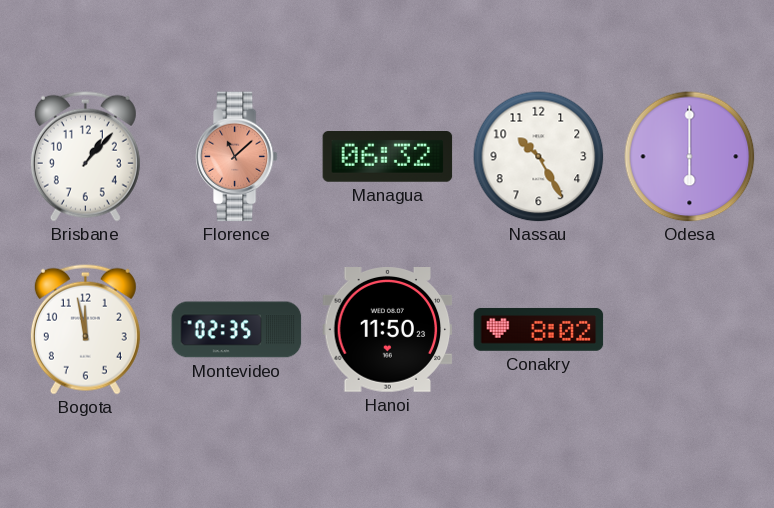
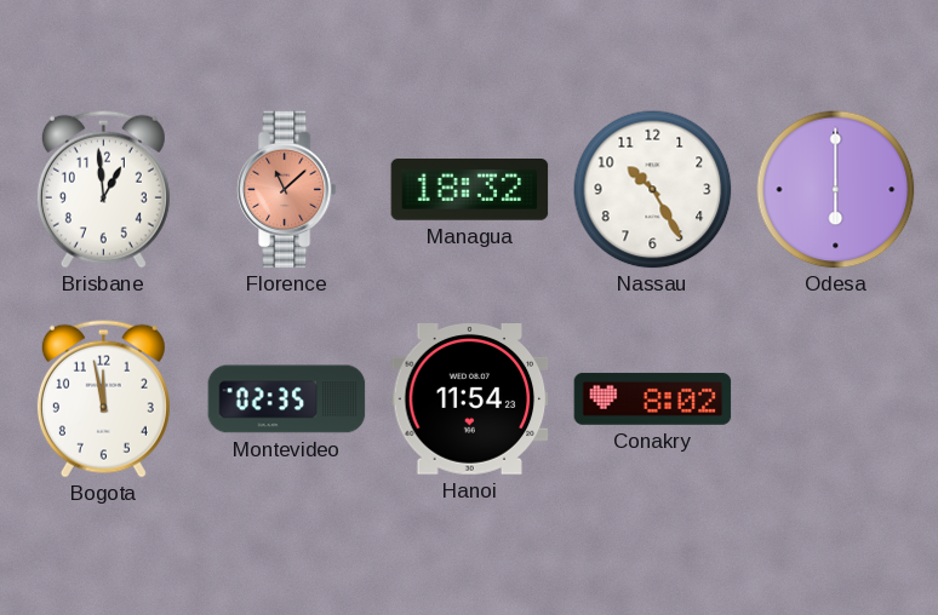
Brisbane: 1:07 -> 12:59 (103, 189)
Managua: 06:32 -> 18:32 (470, 190)
Hanoi: 11:50 -> 11:54 (470, 400)
